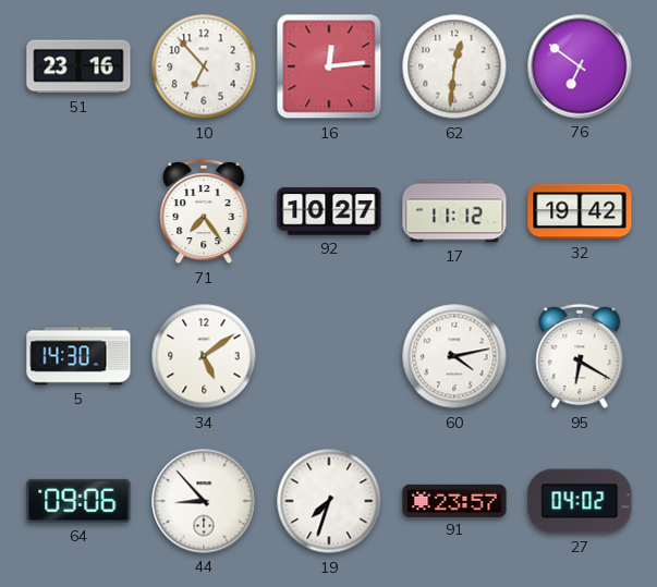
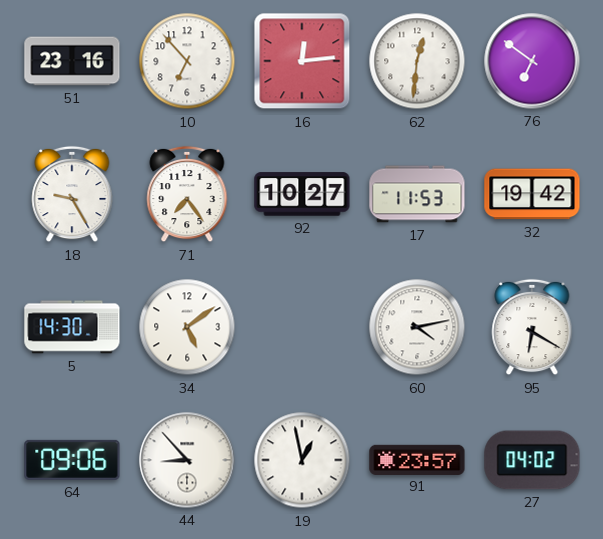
18: none -> 9:25 (72, 194)
17: 11:12 -> 11:53 (417, 194)
19: 7:33 -> 12:58 (302, 460)
